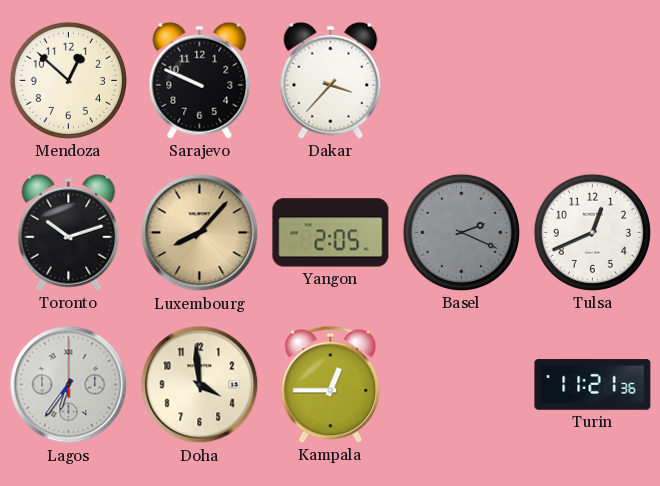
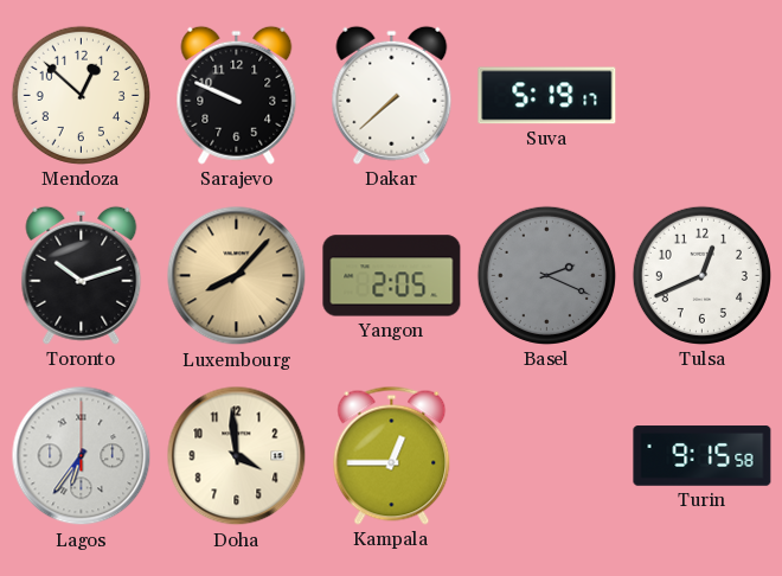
Dakar: 3:37 -> 7:38 (392, 95)
Suva: none -> 5:19 (547, 96)
Turin: 11:21 -> 9:15 (703, 456)
